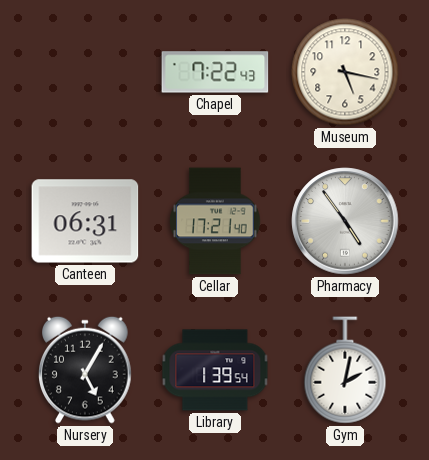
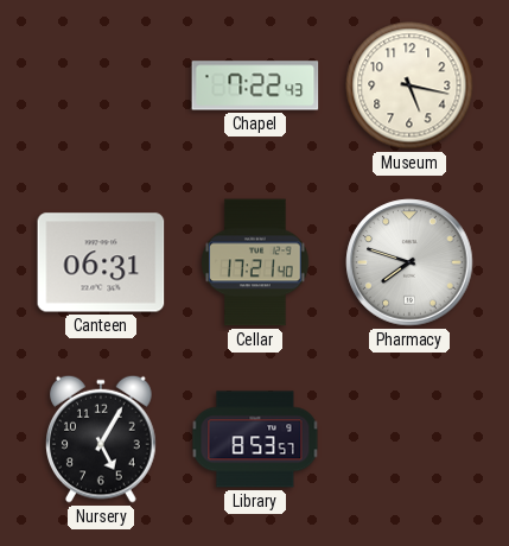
Pharmacy: 4:54 -> 7:48 (409, 262)
Library: 1:39 -> 8:53 (255, 439)
Gym: 2:02 -> none (345, 370)
